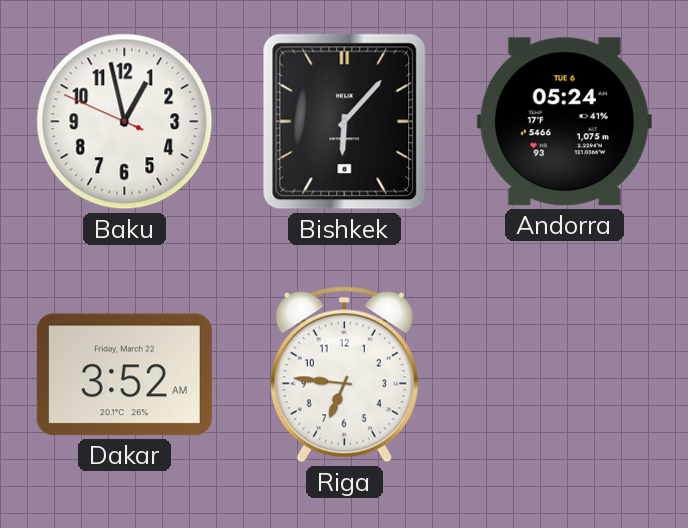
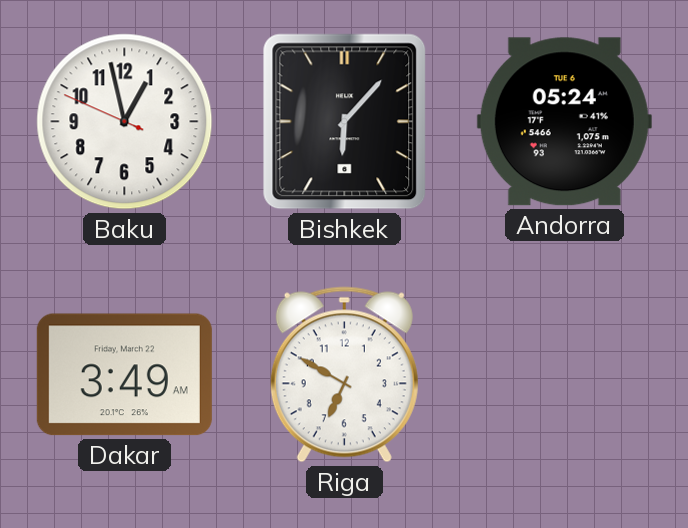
Dakar: 3:52 -> 3:49 (124, 375)
Riga: 6:46 -> 6:50 (344, 375)
